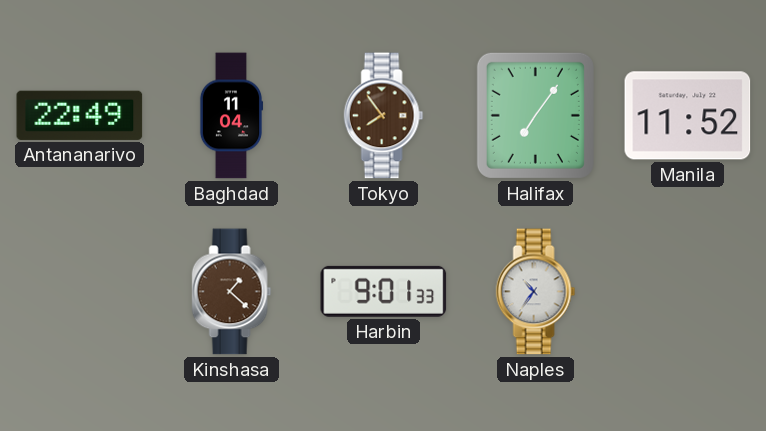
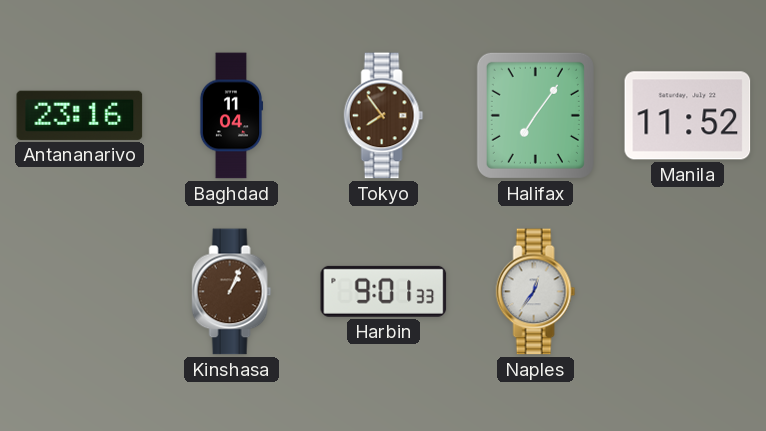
Antananarivo: 22:49 -> 23:16 (80, 115)
Kinshasa: 1:22 -> 1:04 (232, 292)
Naples: 10:36 -> 12:36 (536, 292)
